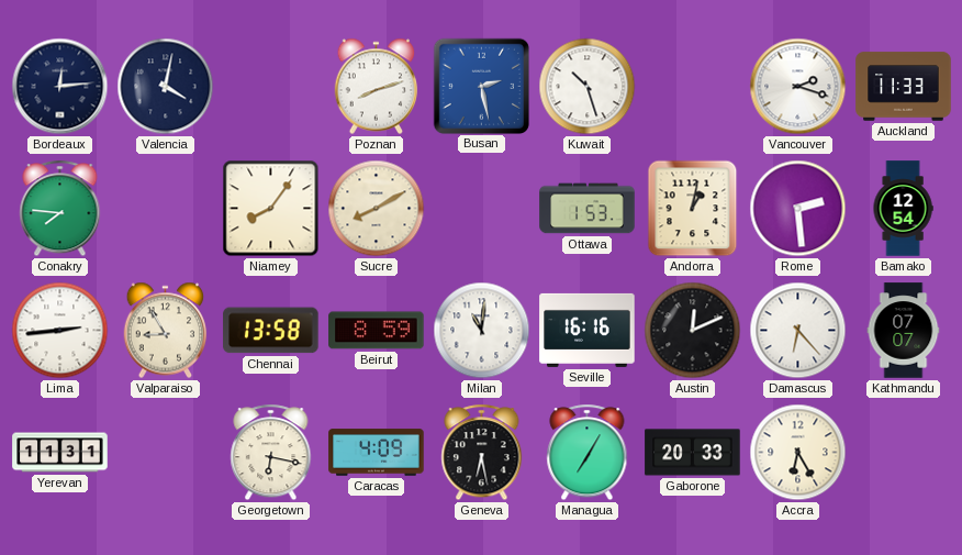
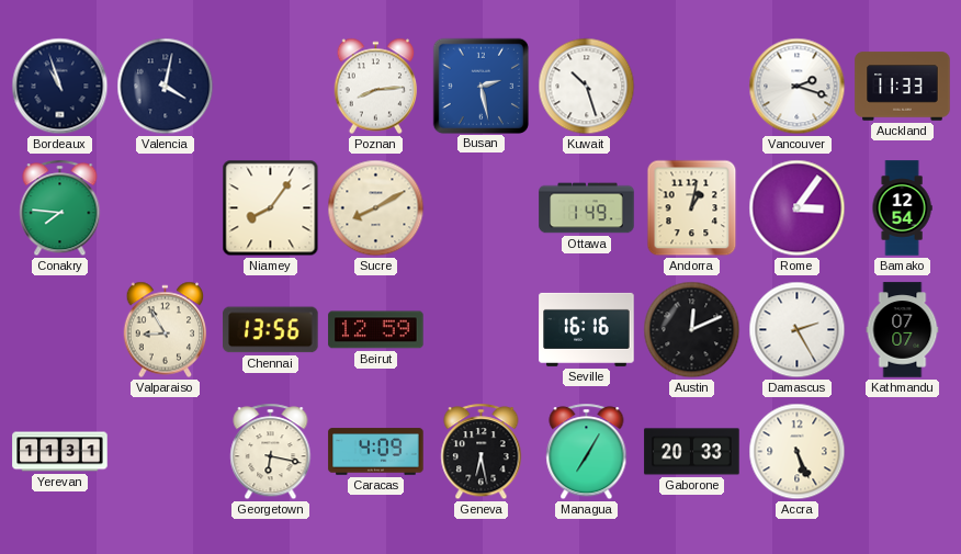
Bordeaux: 12:14 -> 10:57 (60, 87)
Poznan: 8:12 -> 8:14 (376, 87)
Ottawa: 1:53 -> 1:49 (587, 208)
Rome: 2:29 -> 3:06 (798, 208)
Lima: 2:44 -> none (60, 331)
Chennai: 13:58 -> 13:56 (271, 330)
Beirut: 8:59 -> 12:59 (376, 330)
Milan: 11:01 -> none (482, 331)
Damascus: 6:23 -> 2:25 (798, 330)
Accra: 6:25 -> 5:26 (798, 452)
